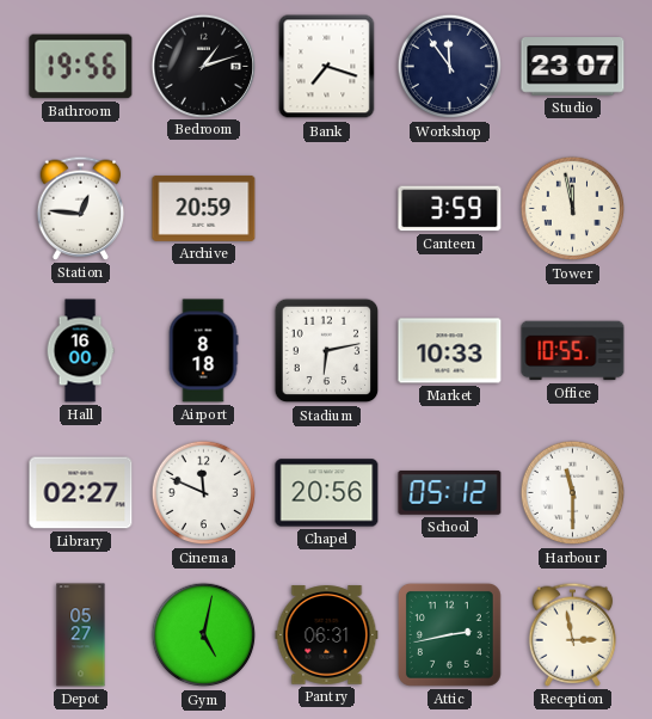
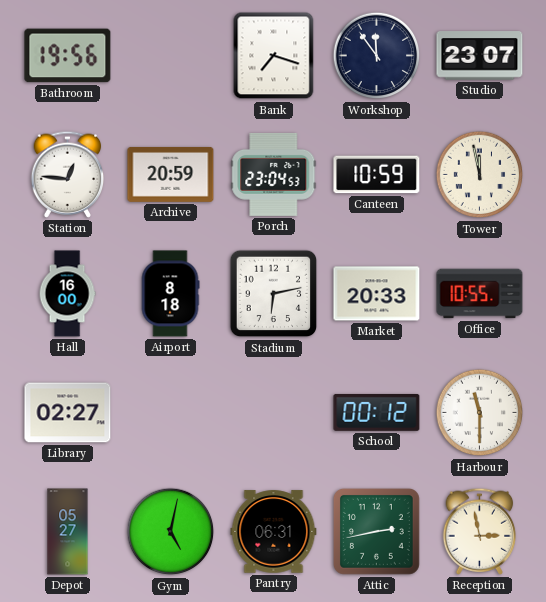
Bedroom: 1:12 -> none (203, 66)
Porch: none -> 23:04 (274, 174)
Canteen: 3:59 -> 10:59 (377, 175)
Market: 10:33 -> 20:33 (377, 294)
Cinema: 11:49 -> none (204, 493)
Chapel: 20:56 -> none (327, 493)
School: 05:12 -> 00:12 (377, 412)
